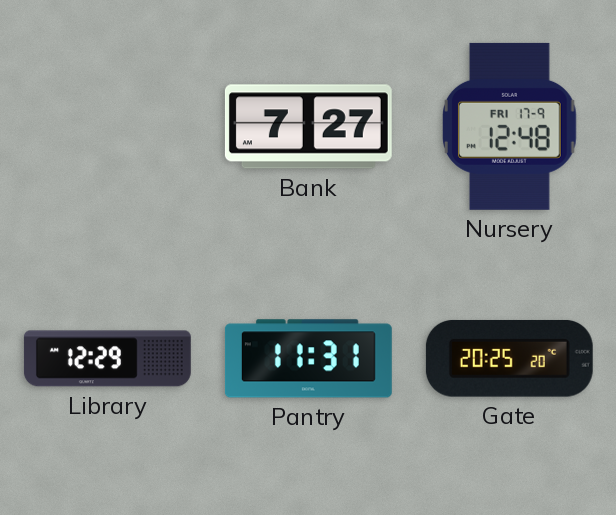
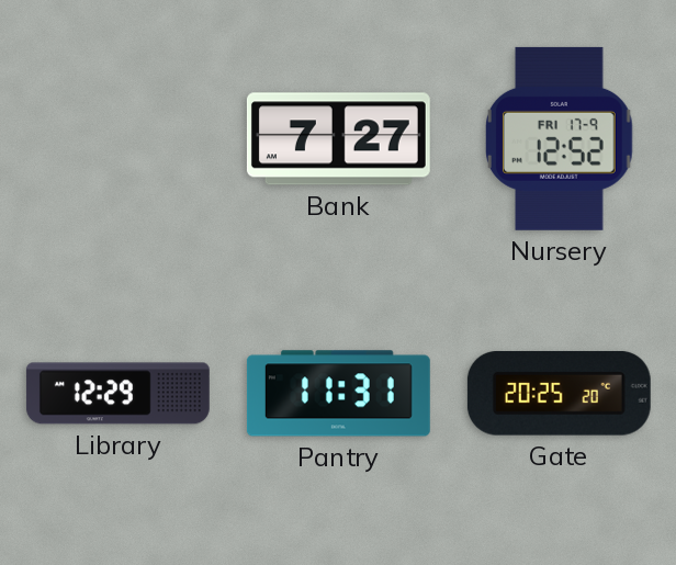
Nursery: 12:48 -> 12:52 (560, 138)
